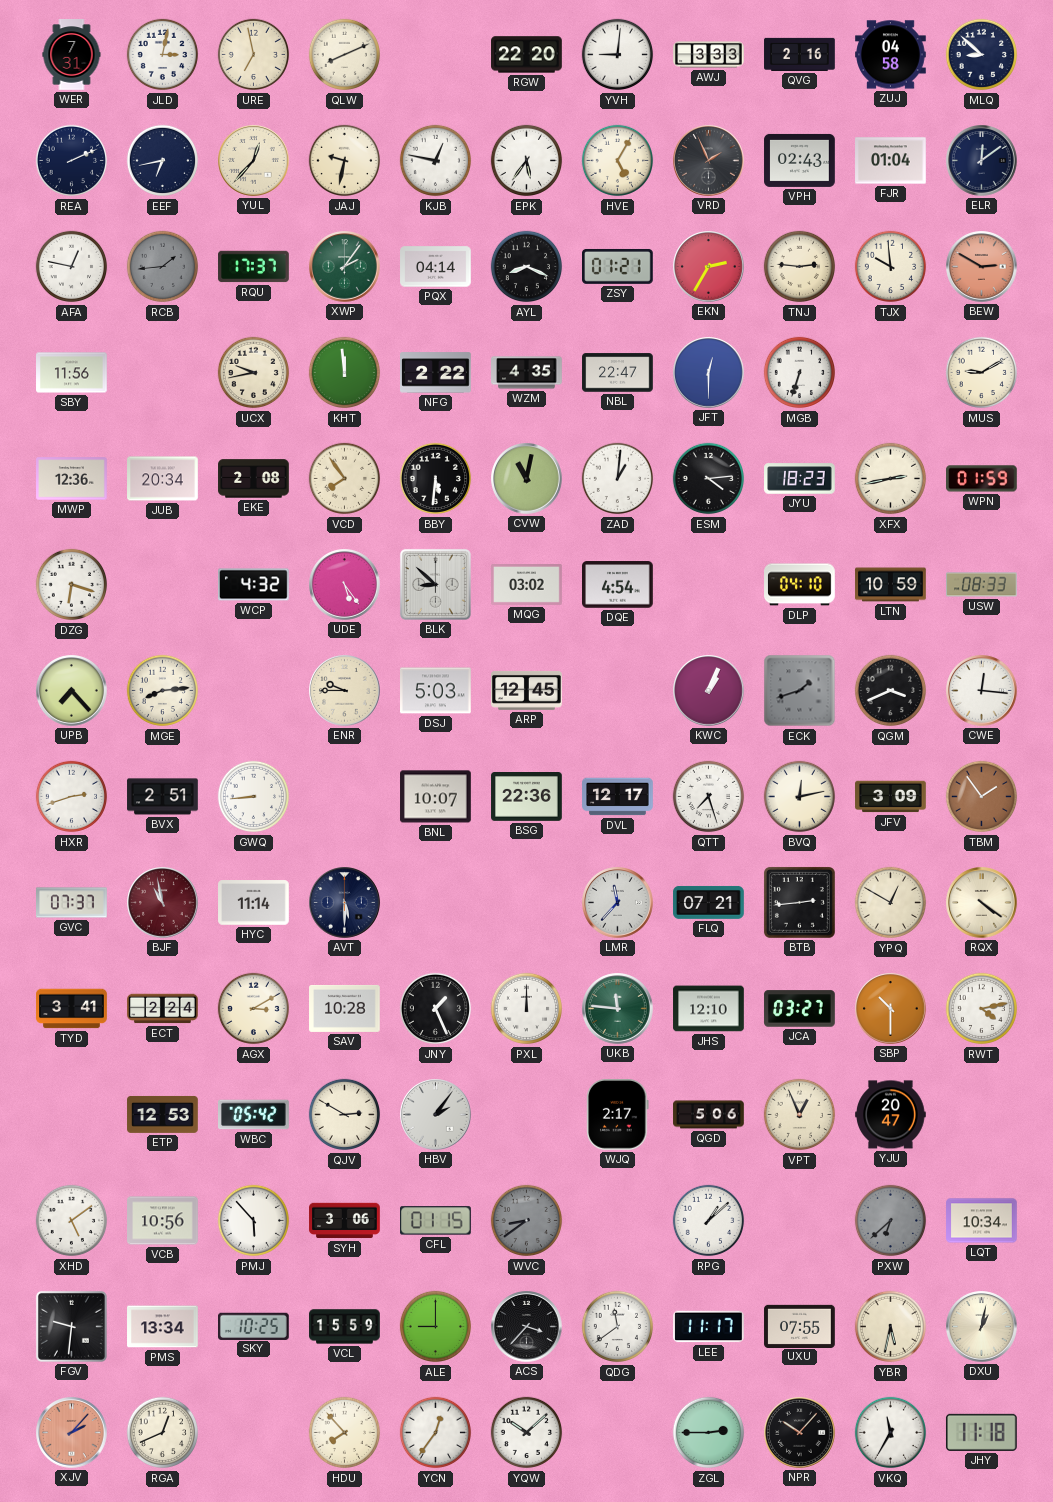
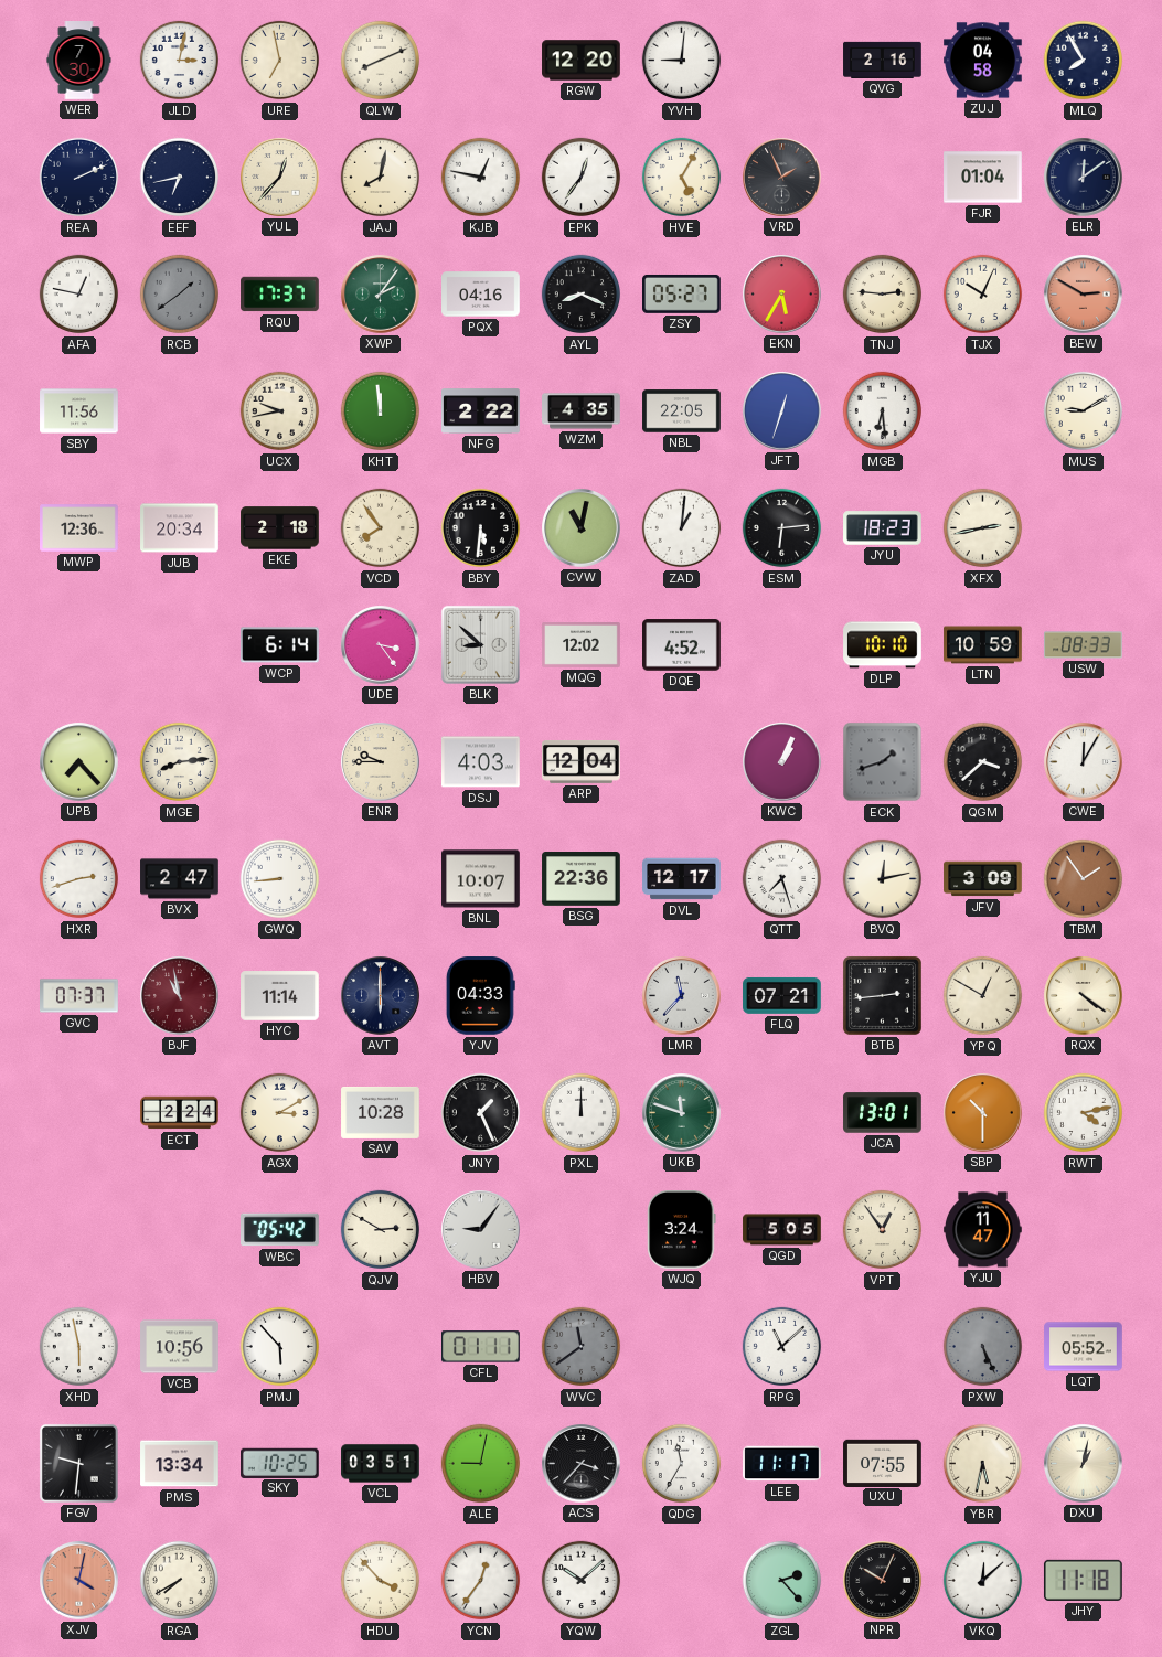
WER: 7:31 -> 7:30 (79, 61)
RGW: 22:20 -> 12:20 (582, 61)
AWJ: 3:33 -> none (709, 55)
MLQ: 8:52 -> 7:55 (1084, 61)
JAJ: 9:32 -> 8:02 (381, 178)
EPK: 5:36 -> 12:36 (582, 178)
VPH: 02:43 -> none (800, 160)
RCB: 1:44 -> 1:39 (180, 295)
PQX: 04:14 -> 04:16 (481, 295)
ZSY: 01:21 -> 05:27 (682, 293)
EKN: 2:35 -> 5:35 (782, 295)
TJX: 9:59 -> 10:04 (983, 295)
NBL: 22:47 -> 22:05 (682, 411)
JFT: 12:30 -> 12:33 (782, 411)
MGB: 6:33 -> 6:29 (883, 411)
EKE: 2:08 -> 2:18 (280, 528)
ESM: 4:14 -> 6:14 (782, 528)
WPN: 01:59 -> none (982, 479)
DZG: 6:18 -> none (72, 585)
WCP: 4:32 -> 6:14 (280, 645)
UDE: 5:24 -> 3:24 (381, 645)
MQG: 03:02 -> 12:02 (582, 645)
DQE: 4:54 -> 4:52 (682, 645)
DLP: 04:10 -> 10:10 (883, 645)
DSJ: 5:03 -> 4:03 (481, 762)
ARP: 12:45 -> 12:04 (582, 761)
QGM: 3:41 -> 3:38 (983, 762)
CWE: 12:16 -> 12:05 (1084, 762)
BVX: 2:51 -> 2:47 (180, 879)
AVT: 5:30 -> 6:00 (381, 996)
YJV: none -> 04:33 (480, 996)
TYD: 3:41 -> none (72, 1009)
UKB: 11:46 -> 11:48 (682, 1113)
JHS: 12:10 -> none (709, 1009)
JCA: 03:27 -> 13:01 (883, 1113)
ETP: 12:53 -> none (163, 1114)
HBV: 2:06 -> 9:06 (481, 1230)
WJQ: 2:17 -> 3:24 (682, 1230)
QGD: 5:06 -> 5:05 (782, 1230)
VPT: 12:56 -> 12:54 (883, 1230)
YJU: 20:47 -> 11:47 (983, 1230)
XHD: 5:09 -> 5:58 (79, 1347)
SYH: 3:06 -> none (345, 1221)
CFL: 01:15 -> 01:11 (481, 1347)
WVC: 8:39 -> 11:39 (582, 1347)
RPG: 1:08 -> 11:08 (782, 1347)
PXW: 6:38 -> 5:26 (983, 1347)
LQT: 10:34 -> 05:52 (1084, 1347)
VCL: 15:59 -> 03:51 (381, 1464)
ALE: 9:00 -> 9:02 (481, 1464)
QDG: 11:39 -> 11:35 (682, 1464)
XJV: 2:07 -> 4:02 (79, 1581)
RGA: 12:41 -> 7:40 (180, 1581)
HDU: 7:53 -> 3:53 (381, 1581)
ZGL: 2:45 -> 2:23 (782, 1581)
NPR: 10:07 -> 10:04 (883, 1581)
VKQ: 11:35 -> 12:08 (983, 1581)
